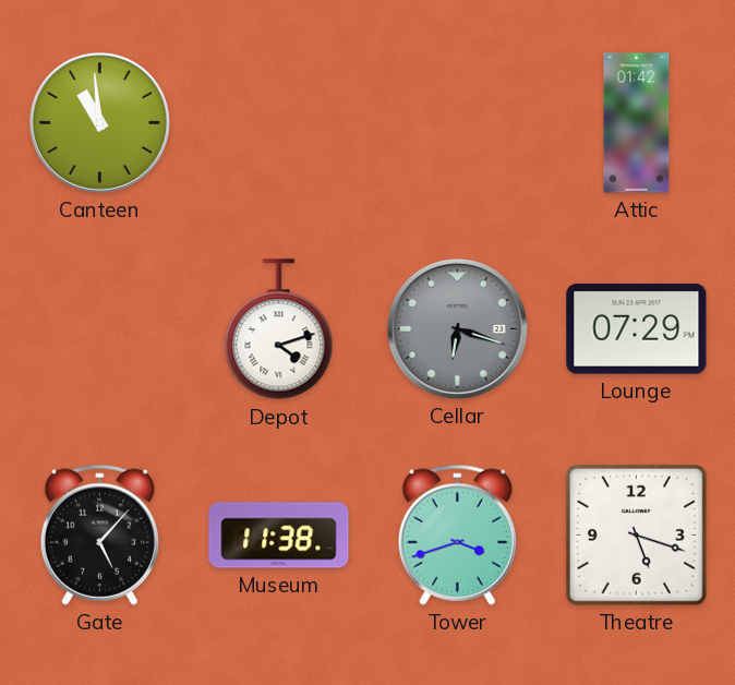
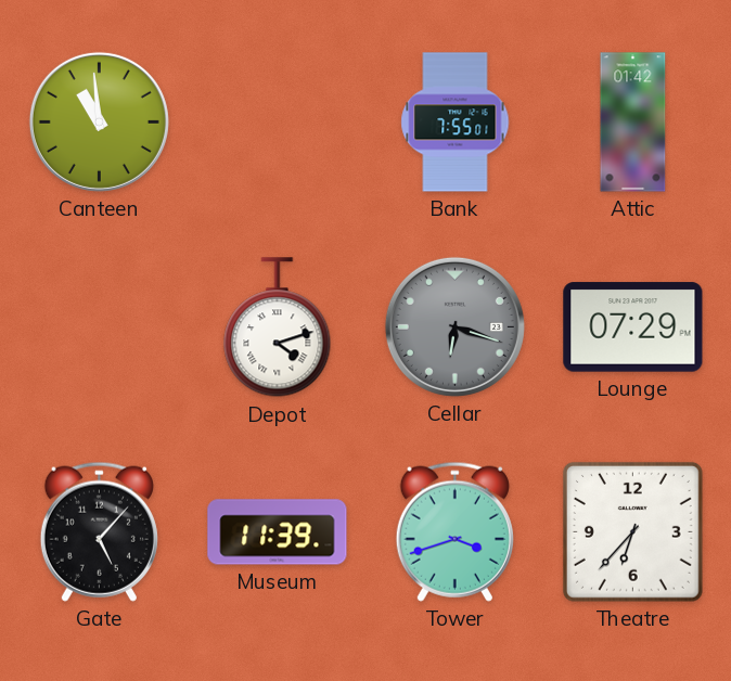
Bank: none -> 7:55 (456, 123)
Museum: 11:38 -> 11:39 (278, 532)
Theatre: 5:18 -> 6:37 (632, 531)
